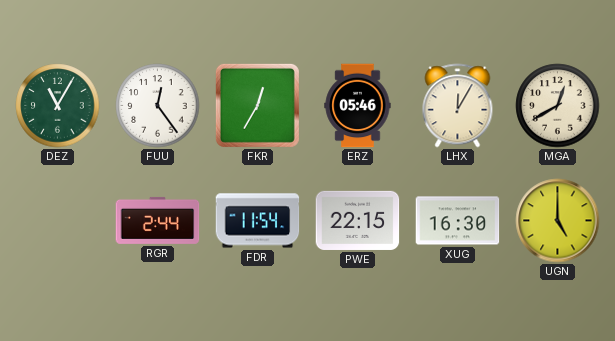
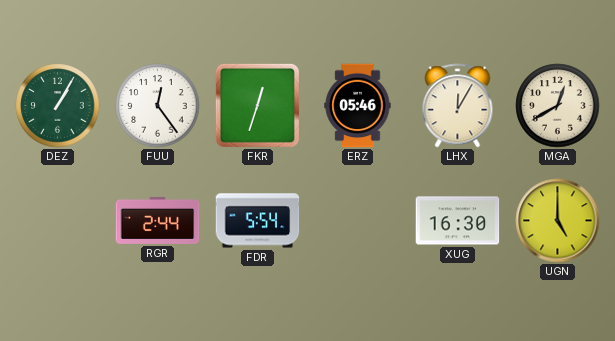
DEZ: 11:05 -> 1:05 (58, 106)
FKR: 12:35 -> 12:33 (257, 105)
FDR: 11:54 -> 5:54 (258, 221)
PWE: 22:15 -> none (358, 220)
